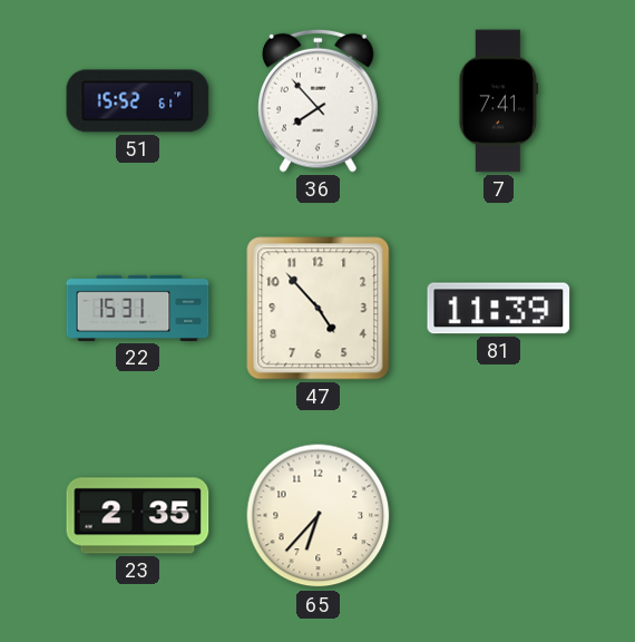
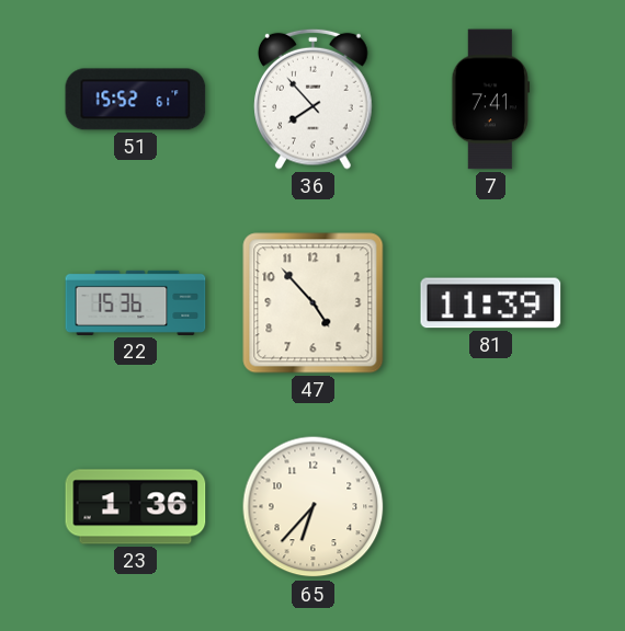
22: 15:31 -> 15:36 (136, 302)
23: 2:35 -> 1:36 (136, 507)
